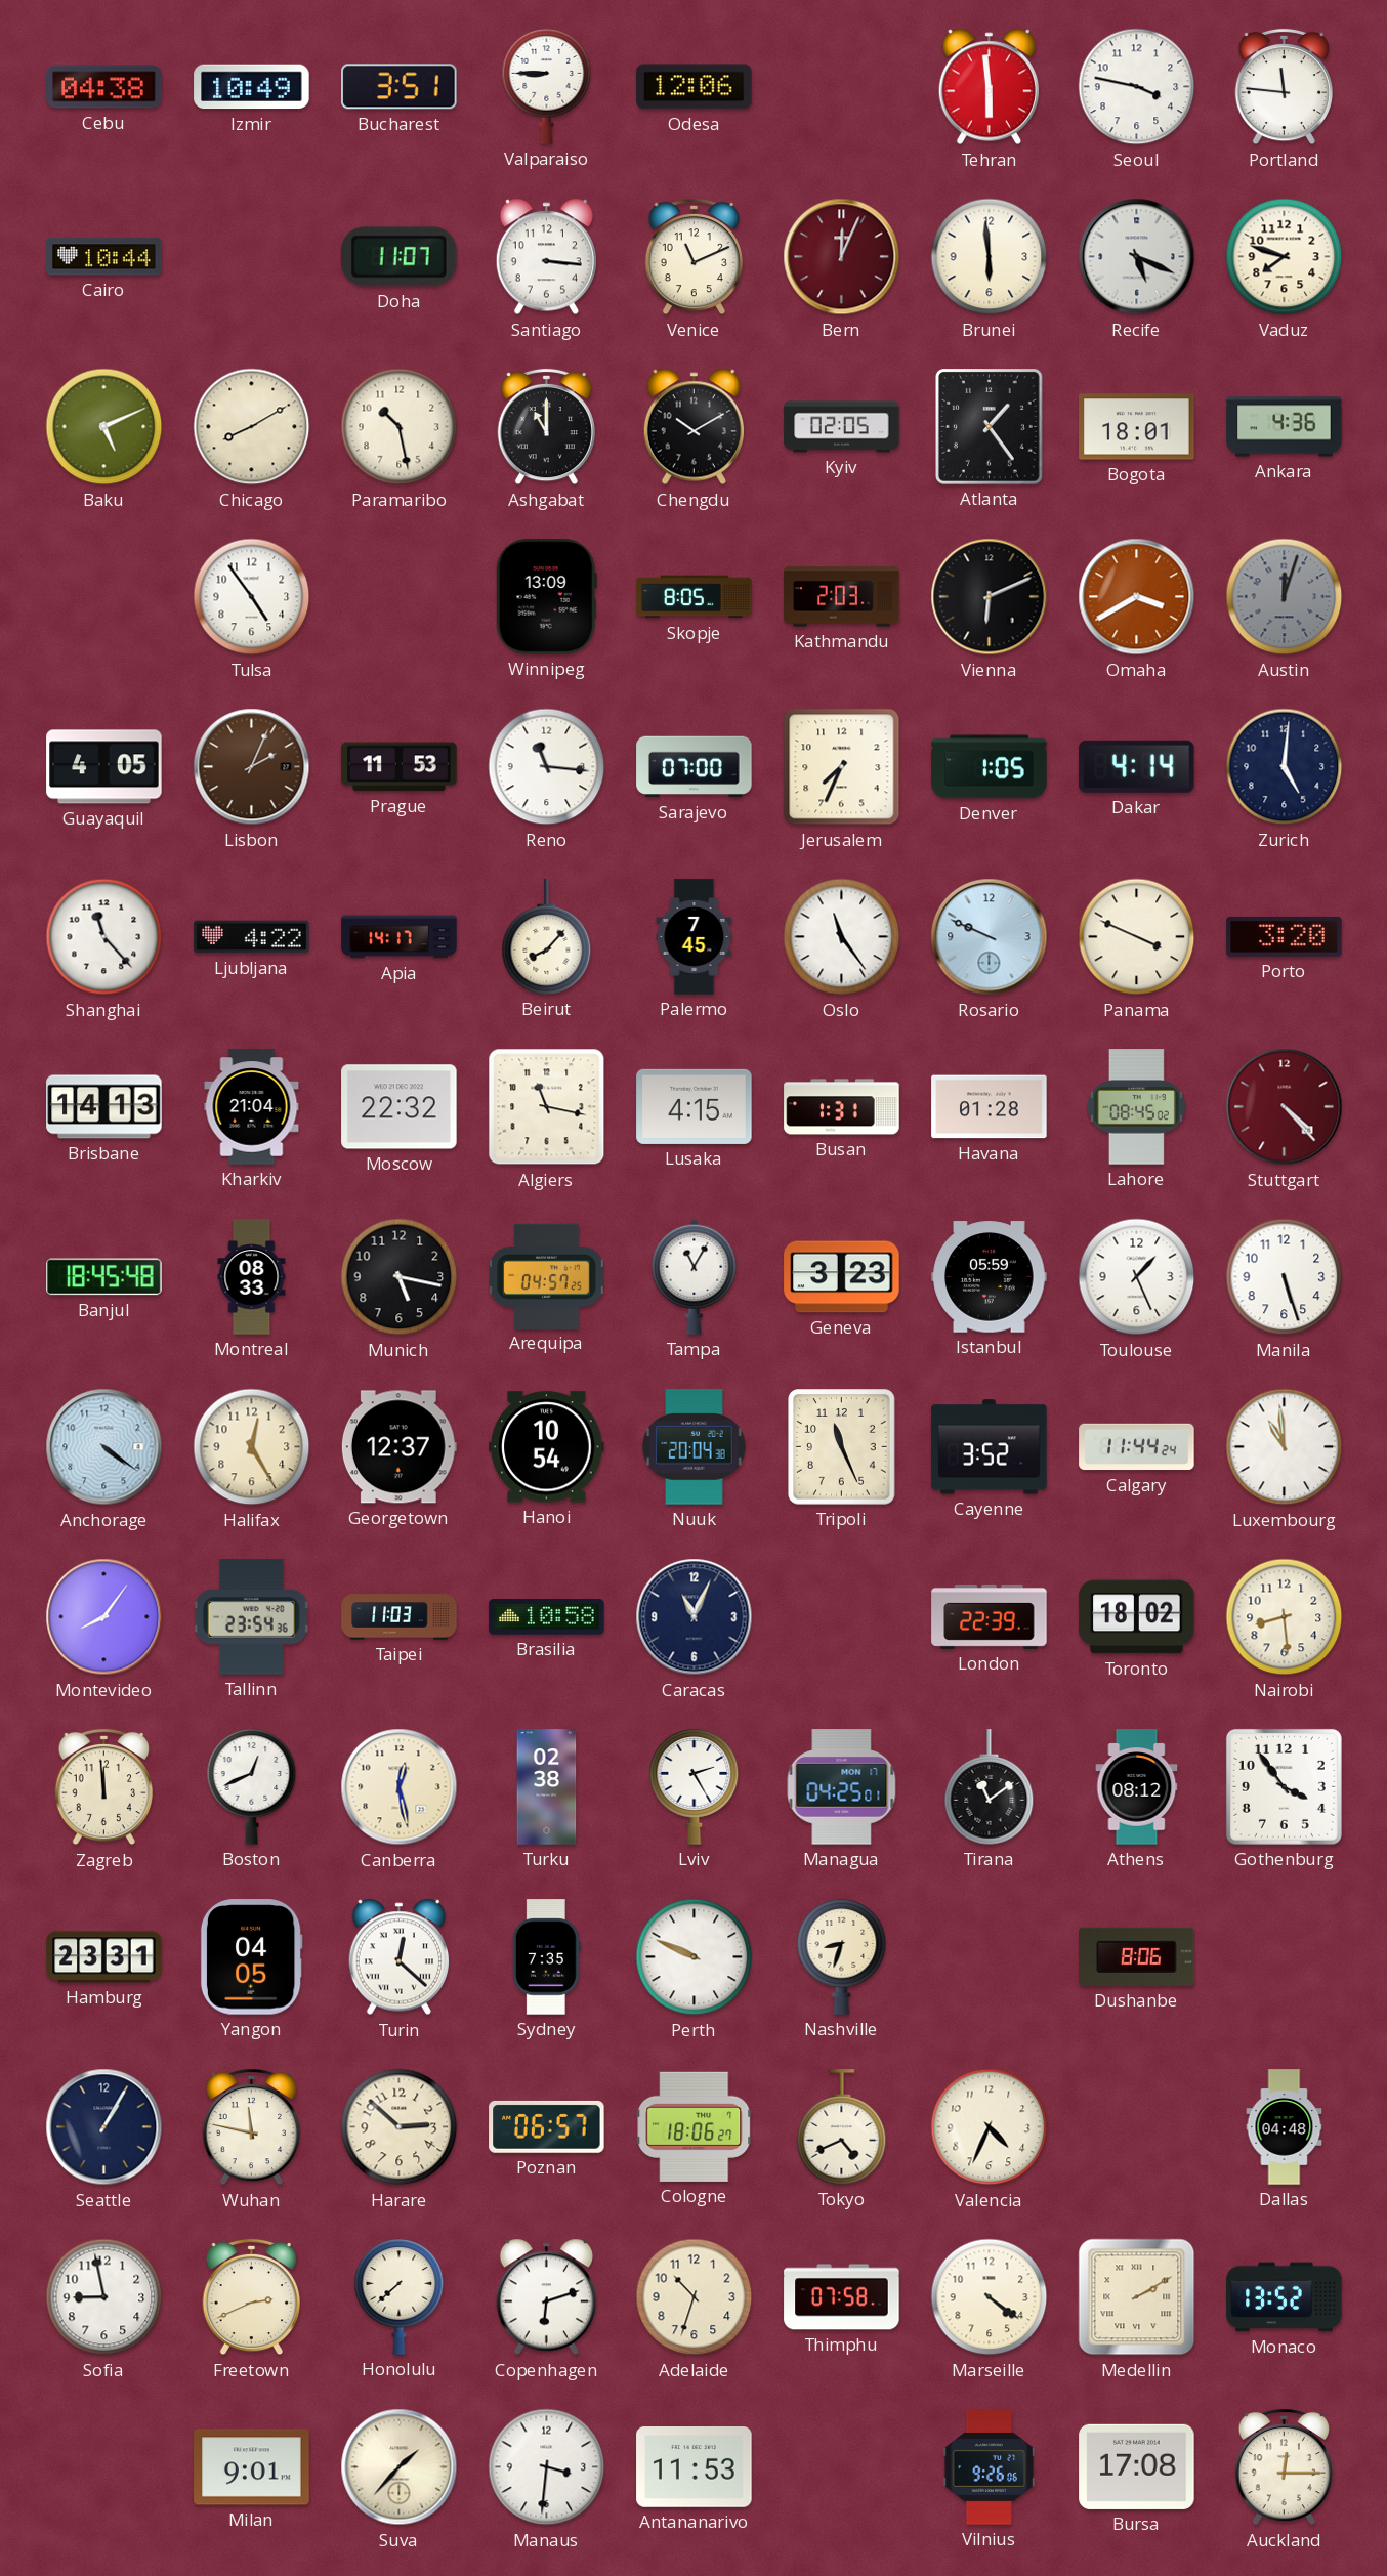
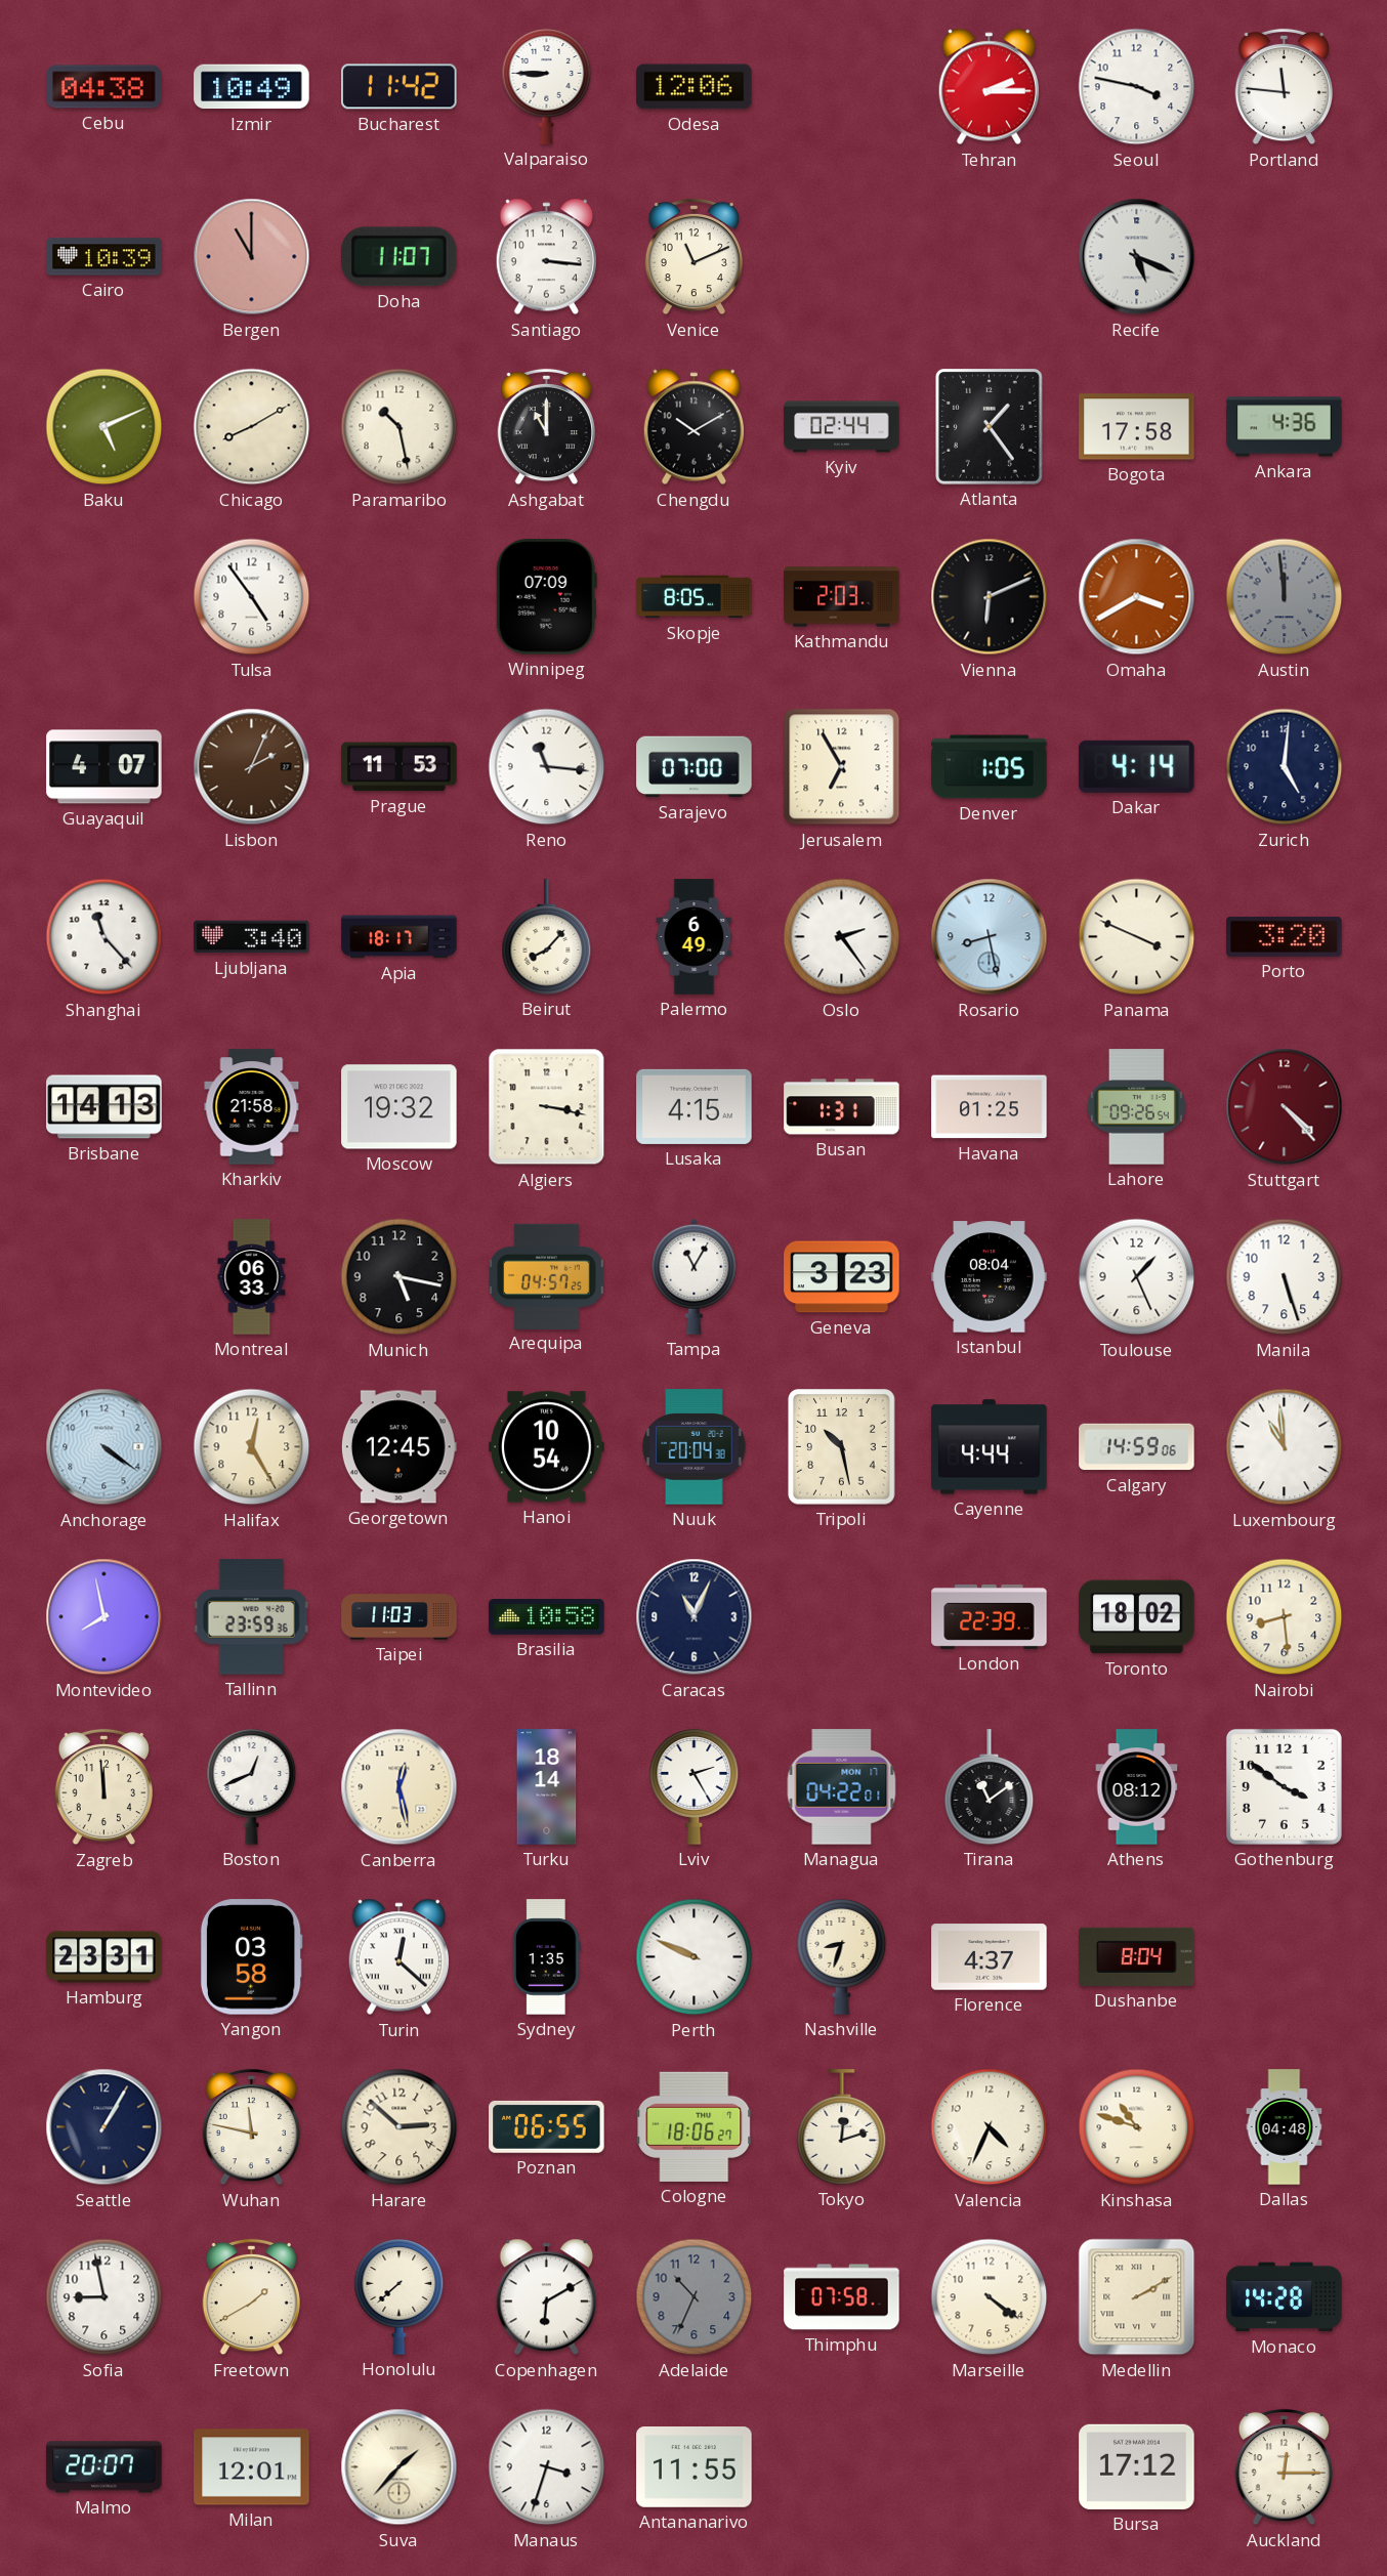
Bucharest: 3:51 -> 11:42 (400, 87)
Tehran: 5:59 -> 2:15 (989, 87)
Cairo: 10:44 -> 10:39 (104, 257)
Bergen: none -> 11:00 (252, 257)
Bern: 12:04 -> none (842, 257)
Brunei: 5:59 -> none (990, 257)
Vaduz: 7:48 -> none (1285, 257)
Kyiv: 02:05 -> 02:44 (842, 427)
Bogota: 18:01 -> 17:58 (1137, 427)
Winnipeg: 13:09 -> 07:09 (546, 597)
Austin: 12:03 -> 11:59 (1285, 597)
Guayaquil: 4:05 -> 4:07 (104, 767)
Jerusalem: 7:34 -> 6:55 (842, 767)
Ljubljana: 4:22 -> 3:40 (252, 937)
Apia: 14:17 -> 18:17 (400, 937)
Palermo: 7:45 -> 6:49 (695, 937)
Oslo: 11:24 -> 2:24 (842, 937)
Rosario: 9:49 -> 8:28 (990, 937)
Kharkiv: 21:04 -> 21:58 (252, 1107)
Moscow: 22:32 -> 19:32 (400, 1107)
Algiers: 11:17 -> 3:17 (547, 1107)
Havana: 01:28 -> 01:25 (990, 1107)
Lahore: 08:45 -> 09:26 (1136, 1107)
Banjul: 18:45 -> none (104, 1277)
Montreal: 08:33 -> 06:33 (252, 1277)
Istanbul: 05:59 -> 08:04 (990, 1277)
Georgetown: 12:37 -> 12:45 (398, 1447)
Tripoli: 11:26 -> 10:28 (842, 1447)
Cayenne: 3:52 -> 4:44 (990, 1447)
Calgary: 11:44 -> 14:59 (1137, 1447)
Montevideo: 8:06 -> 7:58 (104, 1617)
Tallinn: 23:54 -> 23:59 (251, 1617)
Turku: 02:38 -> 18:14 (547, 1787)
Managua: 04:25 -> 04:22 (842, 1787)
Gothenburg: 3:54 -> 3:51 (1284, 1786)
Yangon: 04:05 -> 03:58 (251, 1957)
Sydney: 7:35 -> 1:35 (546, 1957)
Florence: none -> 4:37 (990, 1957)
Dushanbe: 8:06 -> 8:04 (1137, 1956)
Poznan: 06:57 -> 06:55 (547, 2126)
Tokyo: 4:41 -> 12:12 (842, 2127)
Kinshasa: none -> 10:48 (1137, 2127)
Freetown: 2:41 -> 1:40 (251, 2297)
Copenhagen: 6:12 -> 6:10 (546, 2297)
Adelaide: 10:33 -> 10:34 (695, 2297)
Adelaide dial: cream -> grey (695, 2297)
Monaco: 13:52 -> 14:28 (1285, 2297)
Malmo: none -> 20:07 (104, 2467)
Milan: 9:01 -> 12:01 (252, 2467)
Manaus: 3:31 -> 3:33 (547, 2467)
Antananarivo: 11:53 -> 11:55 (695, 2467)
Vilnius: 9:26 -> none (990, 2467)
Bursa: 17:08 -> 17:12 (1137, 2466)
